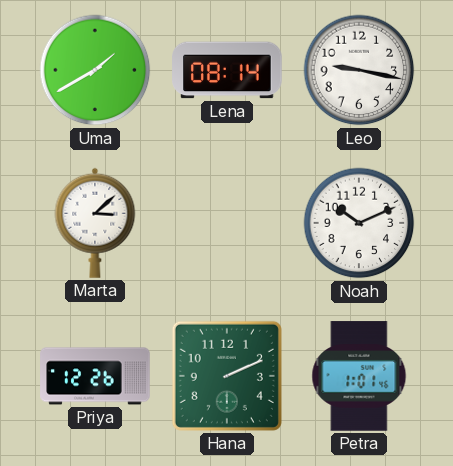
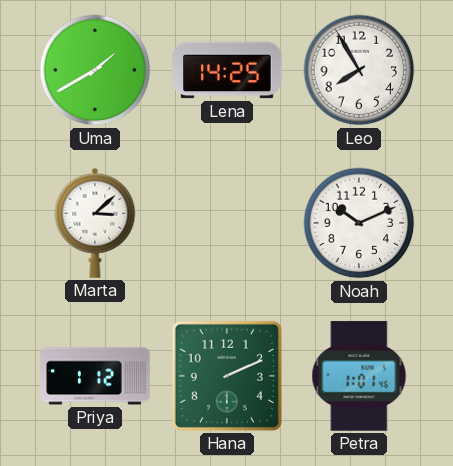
Lena: 08:14 -> 14:25 (227, 70)
Leo: 9:17 -> 7:55 (359, 70)
Priya: 12:26 -> 1:12 (95, 376)
